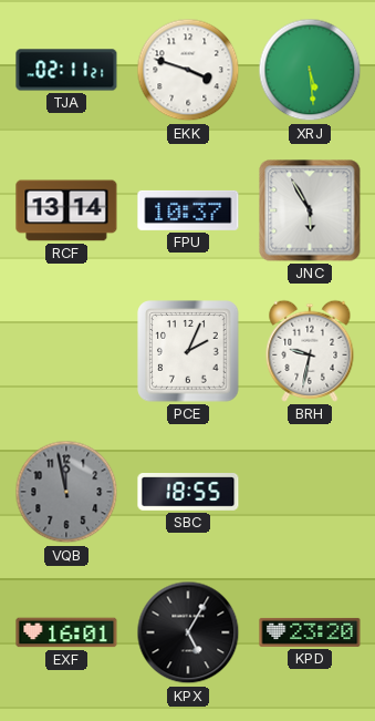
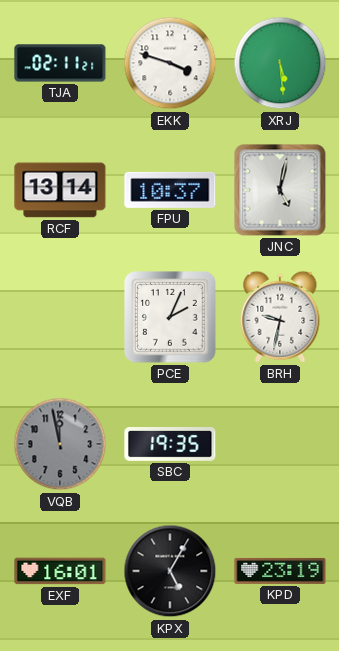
JNC: 5:55 -> 5:02 (280, 190)
SBC: 18:55 -> 19:35 (170, 445)
KPD: 23:20 -> 23:19 (280, 571)
